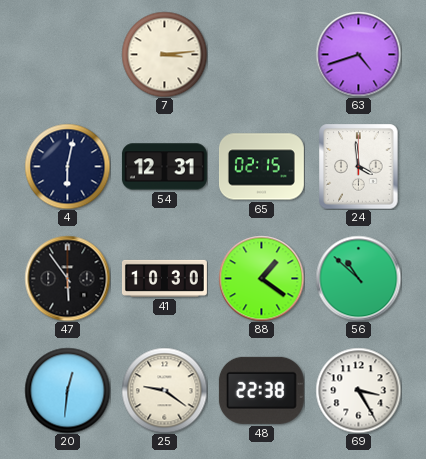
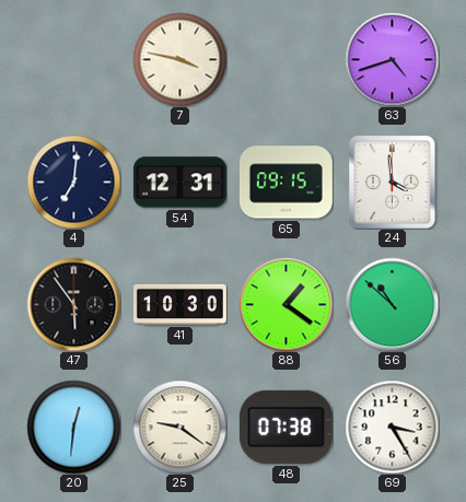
7: 3:14 -> 3:47 (179, 59)
4: 6:02 -> 7:01 (73, 182)
65: 02:15 -> 09:15 (286, 183)
48: 22:38 -> 07:38 (286, 427)
